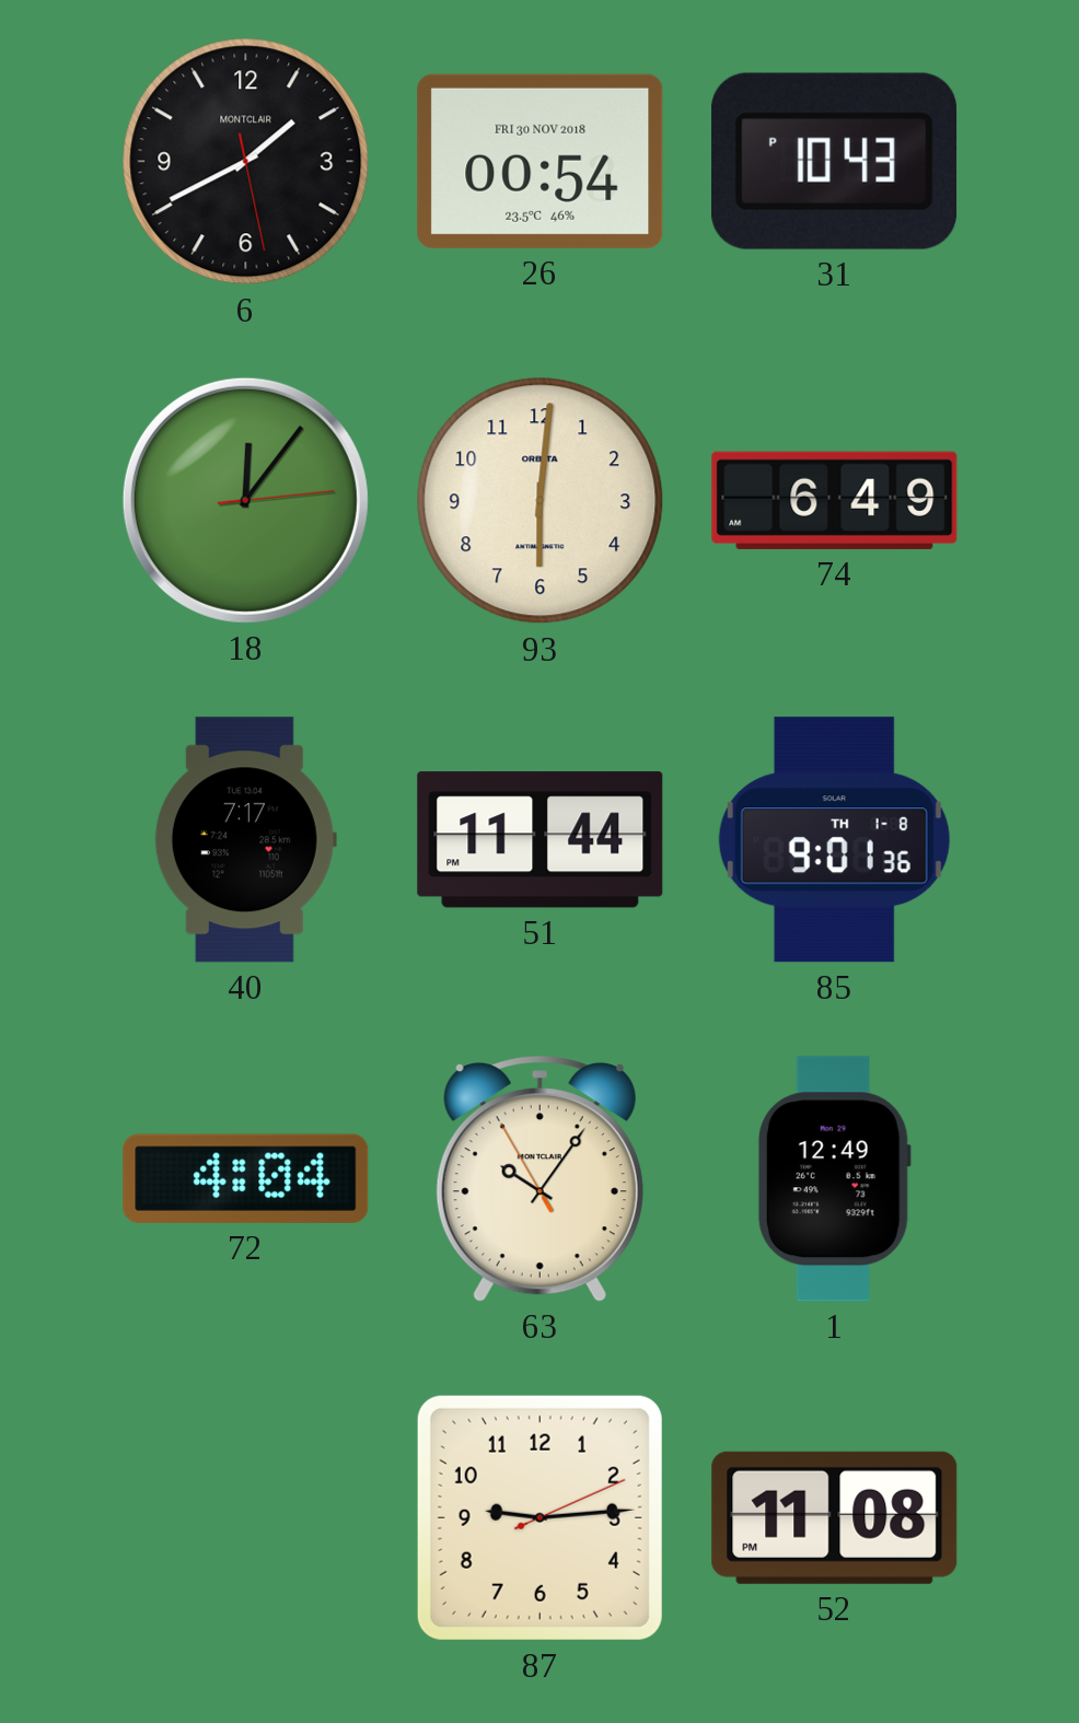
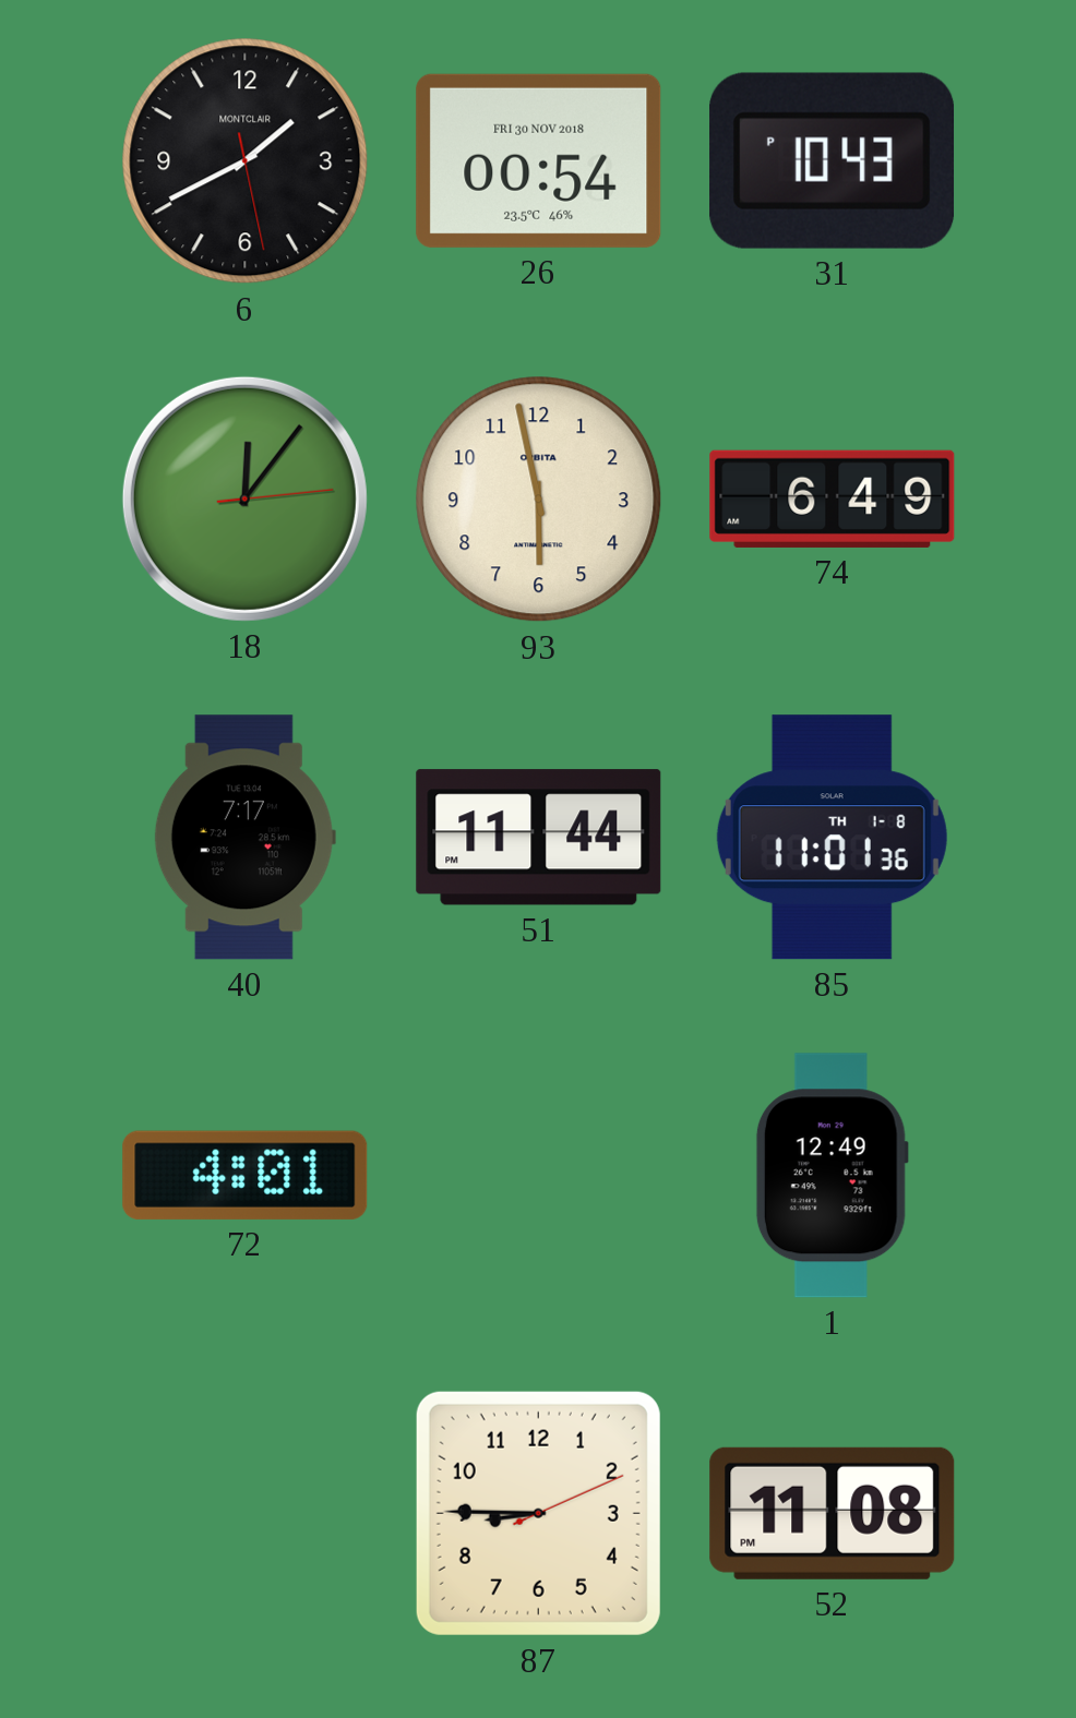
93: 6:01 -> 5:58 (539, 500)
85: 9:01 -> 11:01 (832, 838)
72: 4:04 -> 4:01 (246, 1175)
63: 10:05 -> none (539, 1179)
87: 9:14 -> 8:45 (538, 1513)
